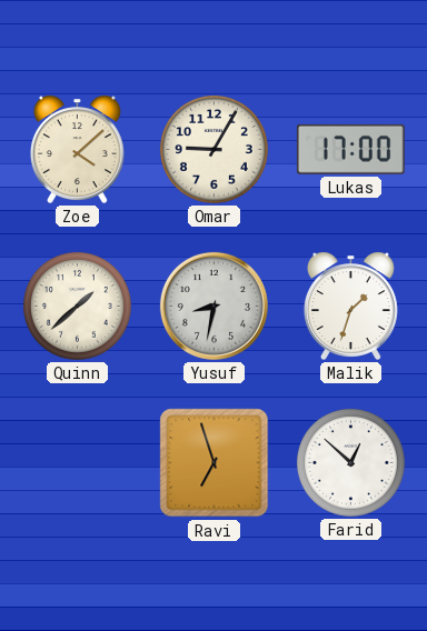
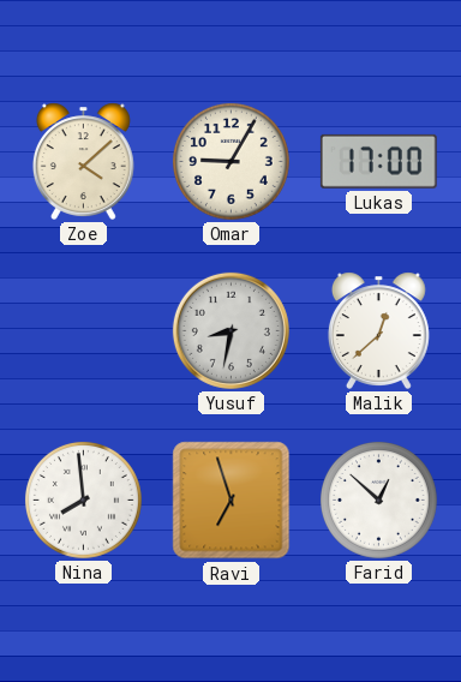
Quinn: 1:38 -> none (77, 306)
Malik: 1:33 -> 12:38 (378, 330)
Nina: none -> 7:59 (83, 499)
